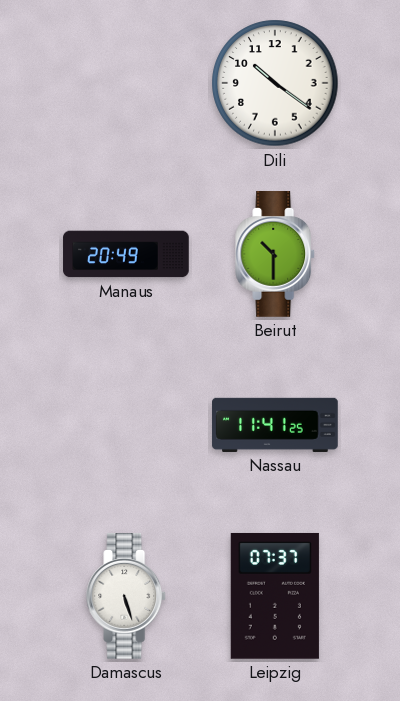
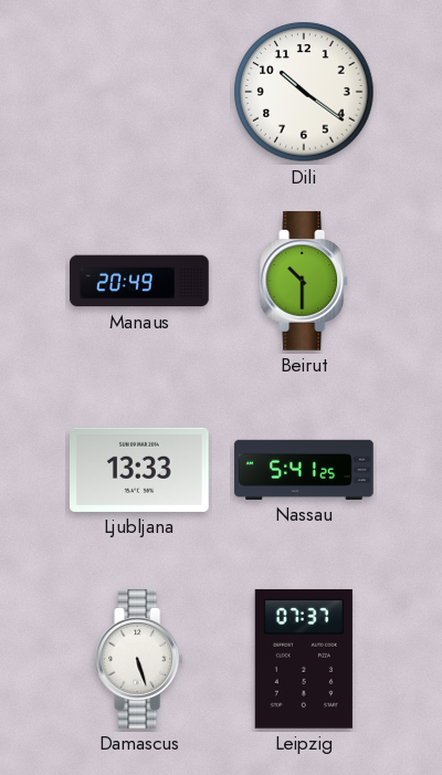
Ljubljana: none -> 13:33 (140, 470)
Nassau: 11:41 -> 5:41 (304, 470)
